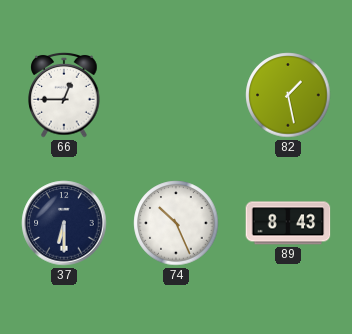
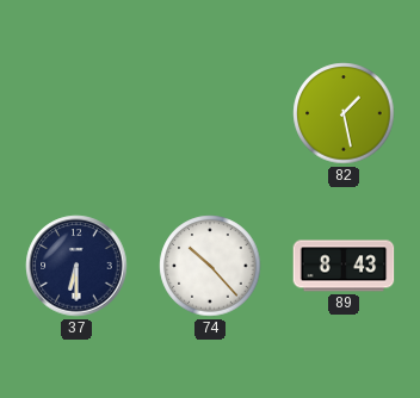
66: 12:45 -> none (64, 95)
74: 10:26 -> 10:23 (210, 266)
